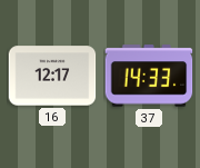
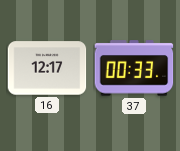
37: 14:33 -> 00:33 (134, 68)
